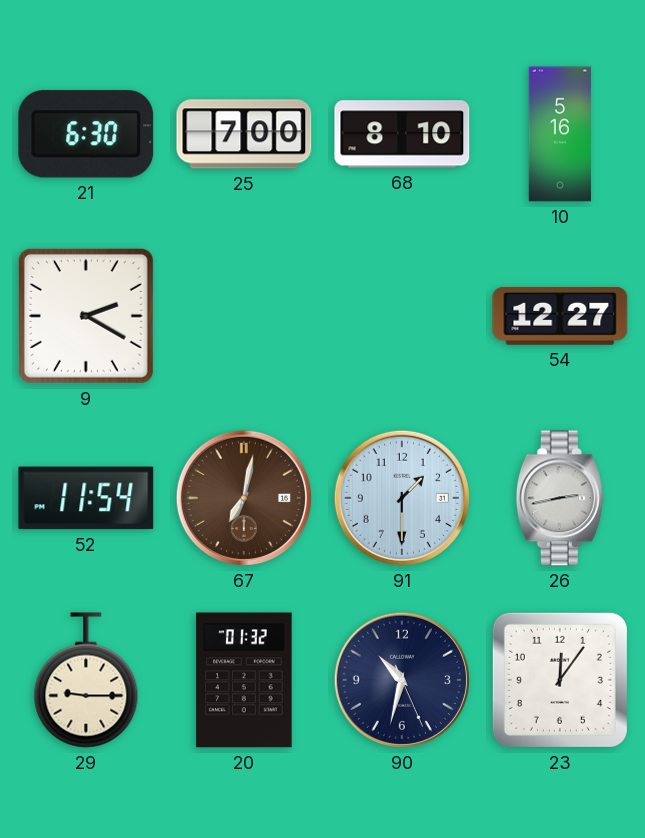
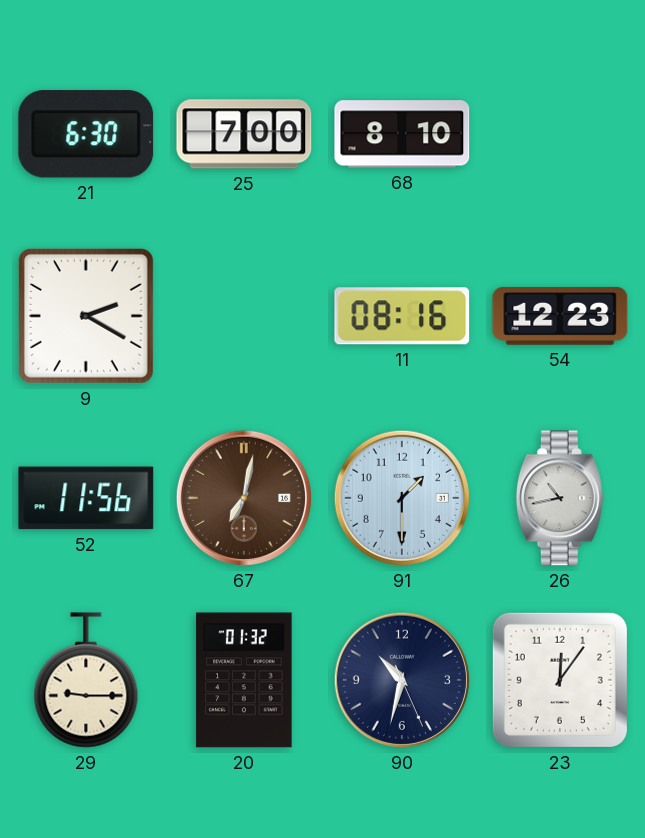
10: 5:16 -> none (559, 134)
11: none -> 08:16 (402, 316)
54: 12:27 -> 12:23 (560, 316)
52: 11:54 -> 11:56 (86, 498)
26: 2:43 -> 10:43 (560, 498)
